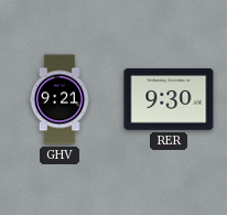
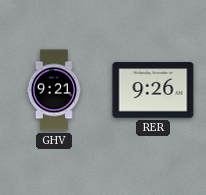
RER: 9:30 -> 9:26 (153, 90)
